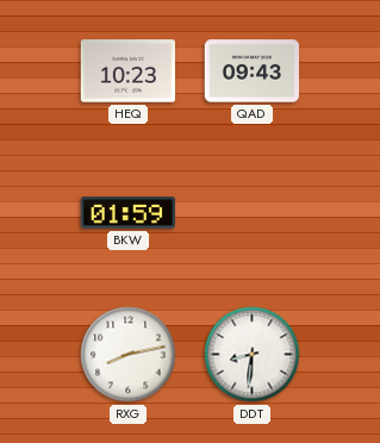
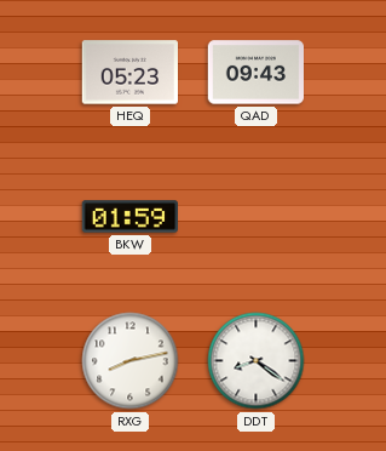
HEQ: 10:23 -> 05:23 (129, 73)
DDT: 8:31 -> 8:21 (257, 361)
